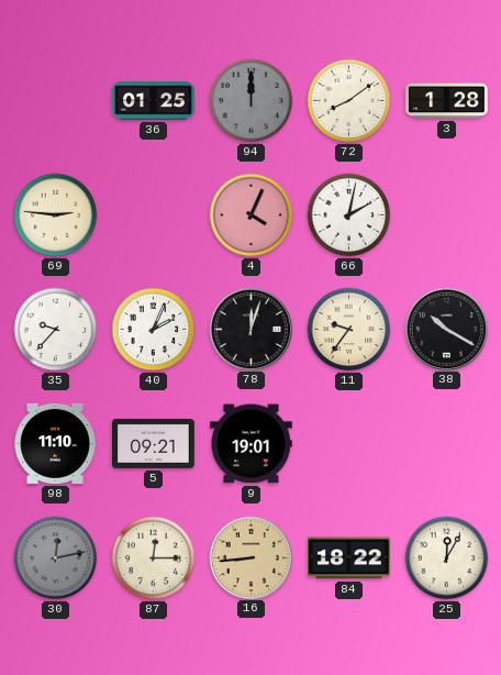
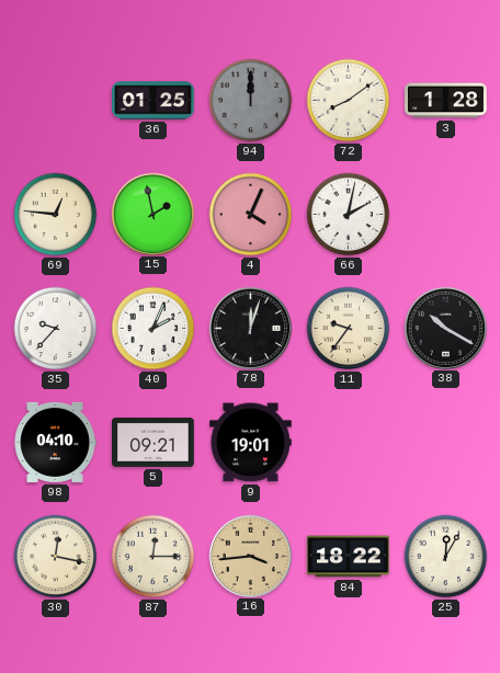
69: 2:46 -> 12:46 (56, 215)
15: none -> 1:58 (152, 214)
98: 11:10 -> 04:10 (55, 442)
30: 12:13 -> 12:17 (56, 557)
30 dial: grey -> cream (56, 557)
16: 8:44 -> 3:44 (250, 556)
